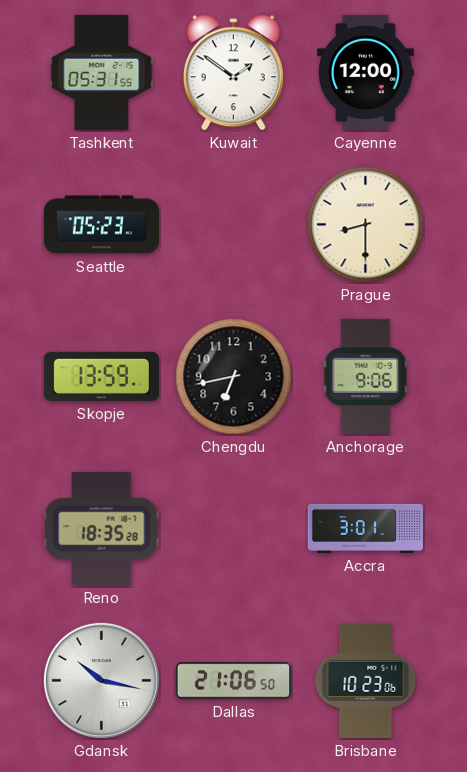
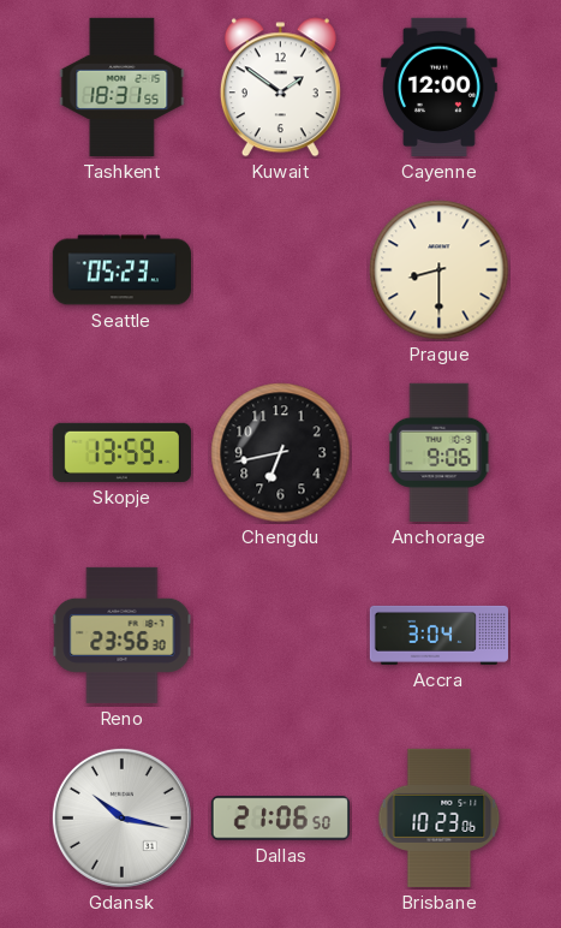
Tashkent: 05:31 -> 18:31 (123, 87)
Reno: 18:35 -> 23:56 (123, 635)
Accra: 3:01 -> 3:04 (438, 635)
